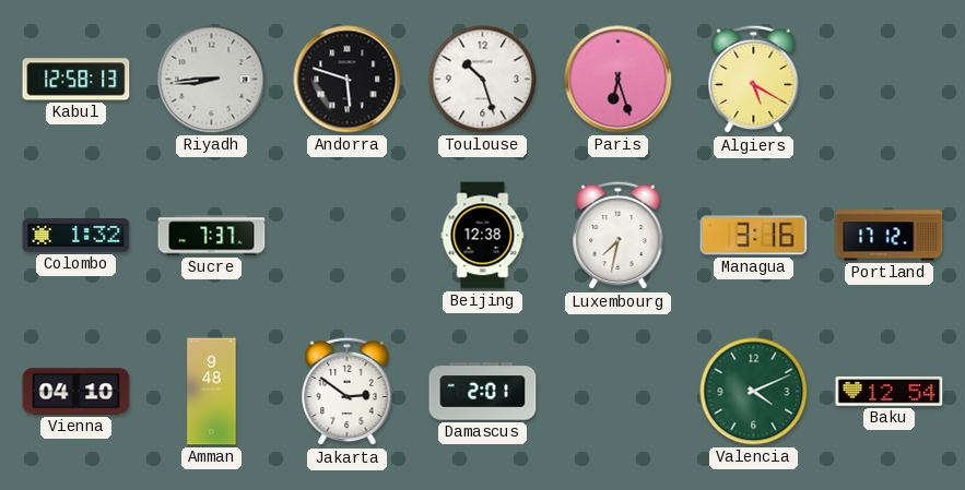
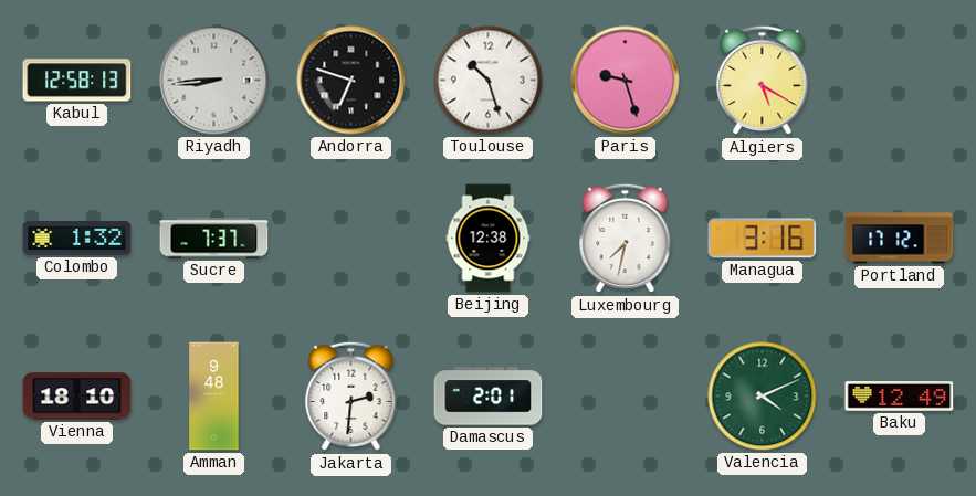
Andorra: 5:48 -> 6:48 (351, 81)
Paris: 6:27 -> 9:27 (626, 81)
Vienna: 04:10 -> 18:10 (77, 397)
Jakarta: 2:51 -> 2:31 (351, 397)
Baku: 12:54 -> 12:49 (900, 397)
